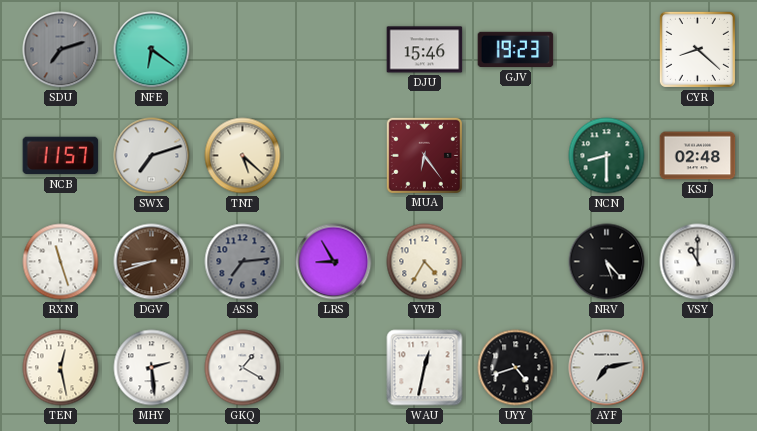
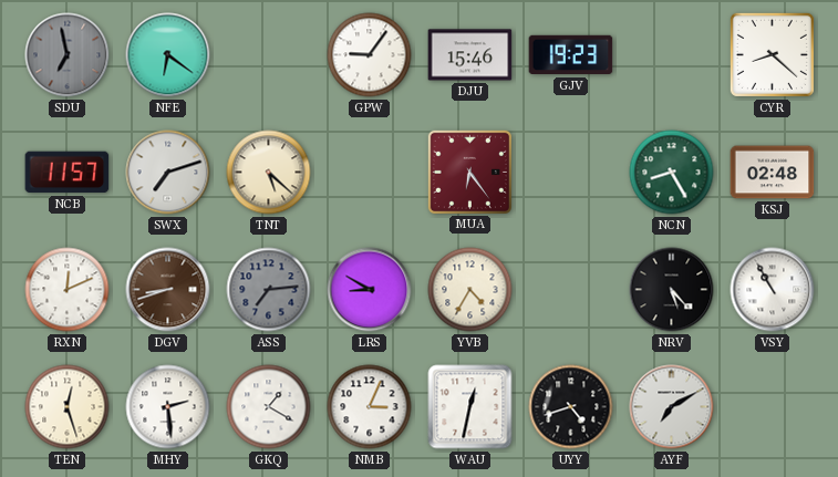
SDU: 7:12 -> 6:58 (68, 55)
GPW: none -> 9:06 (370, 55)
NCN: 8:30 -> 8:25 (672, 173)
RXN: 11:27 -> 12:11 (68, 290)
LRS: 8:55 -> 8:50 (370, 290)
VSY: 11:00 -> 10:55 (773, 290)
TEN: 12:28 -> 12:27 (68, 407)
NMB: none -> 3:04 (370, 407)
AYF: 7:13 -> 7:10 (672, 407)
